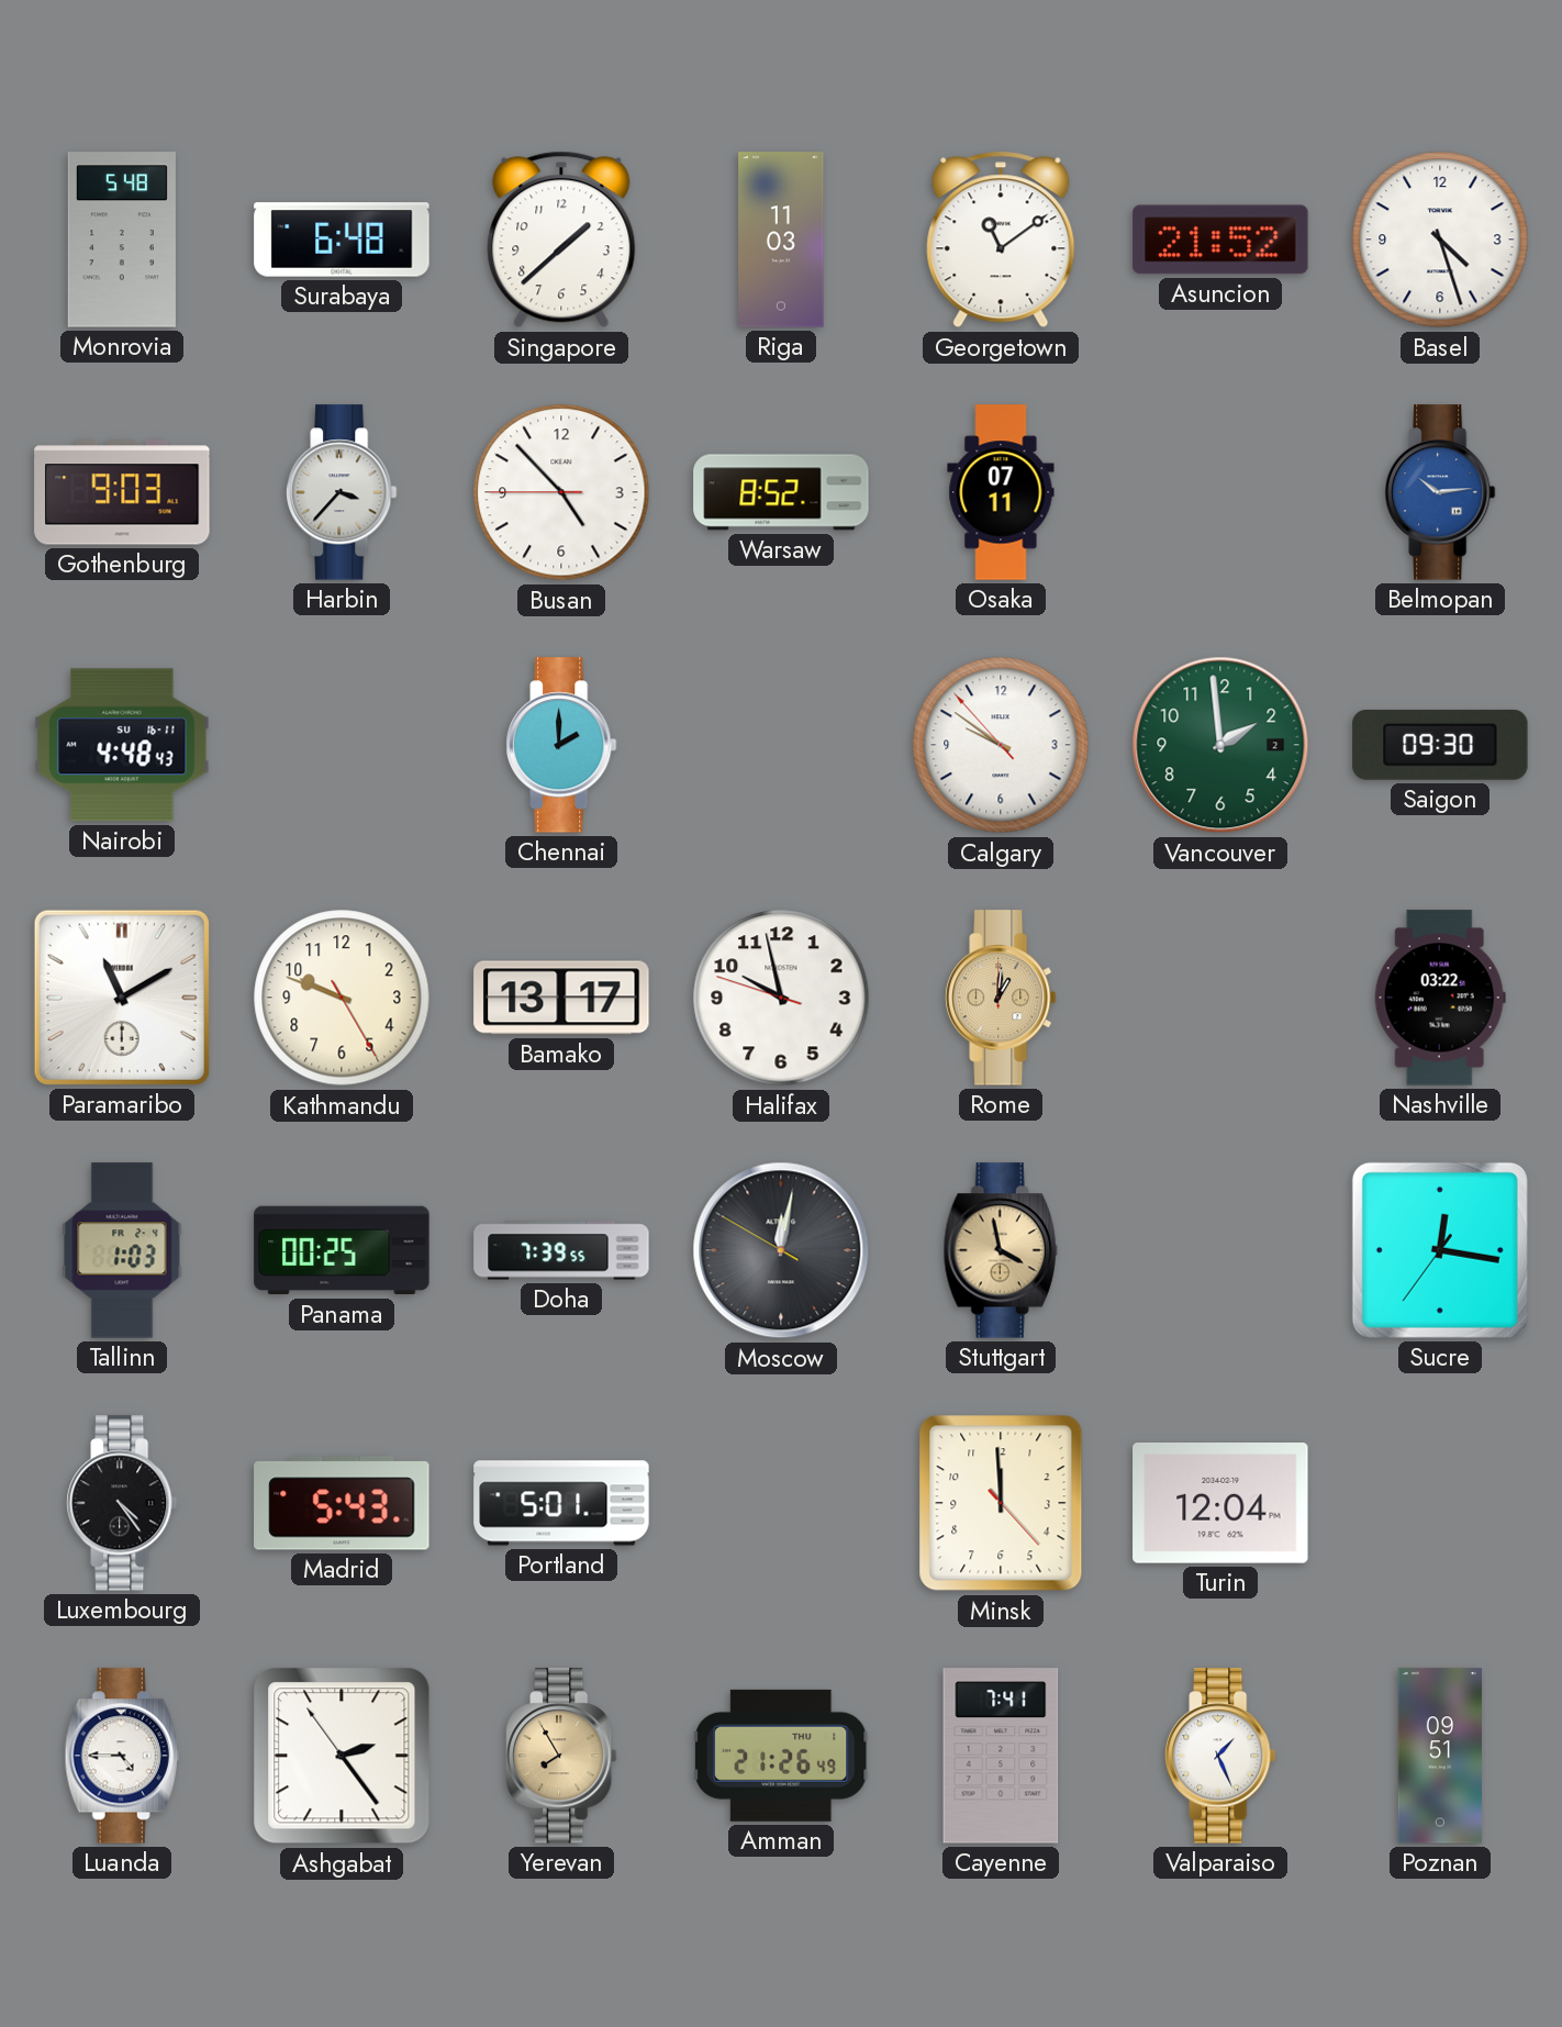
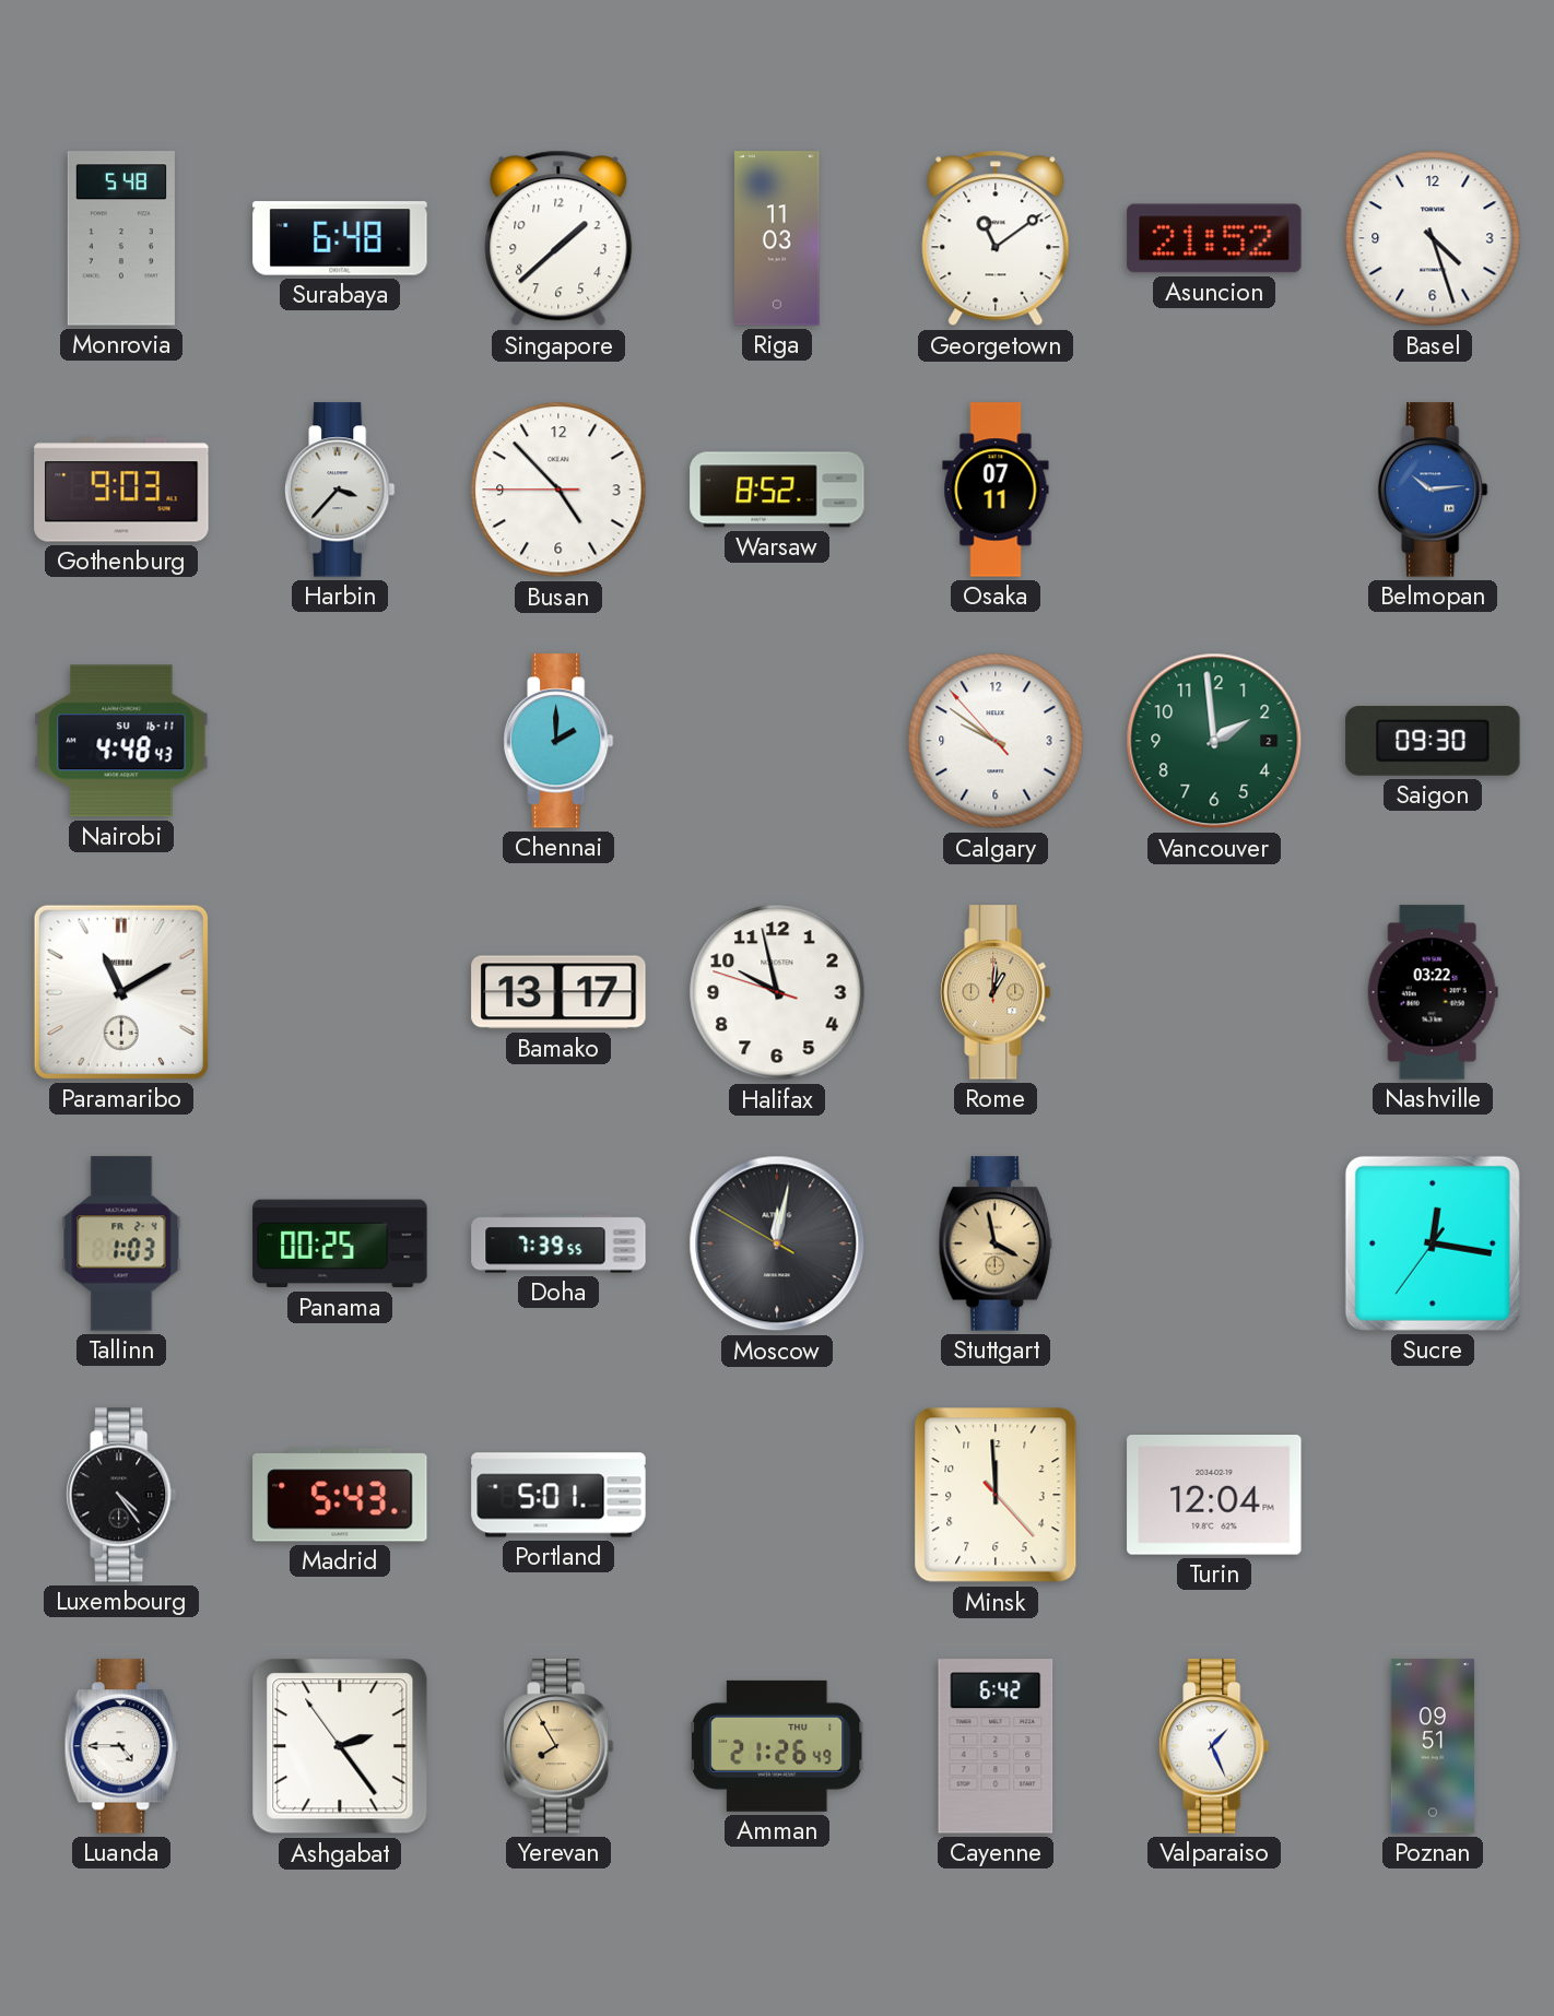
Kathmandu: 9:48 -> none (342, 998)
Cayenne: 7:41 -> 6:42 (996, 1746)
